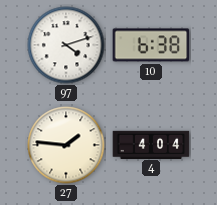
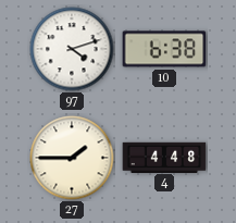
27: 1:46 -> 1:45 (72, 158)
4: 4:04 -> 4:48 (164, 157)
